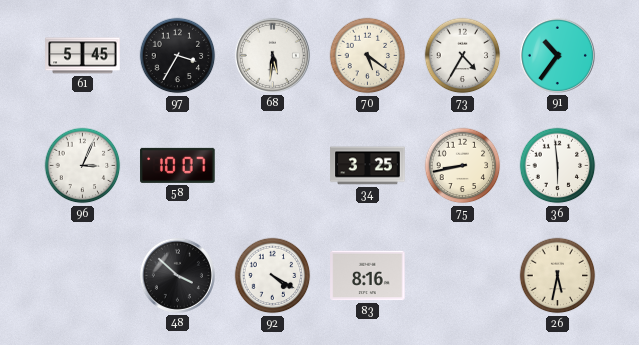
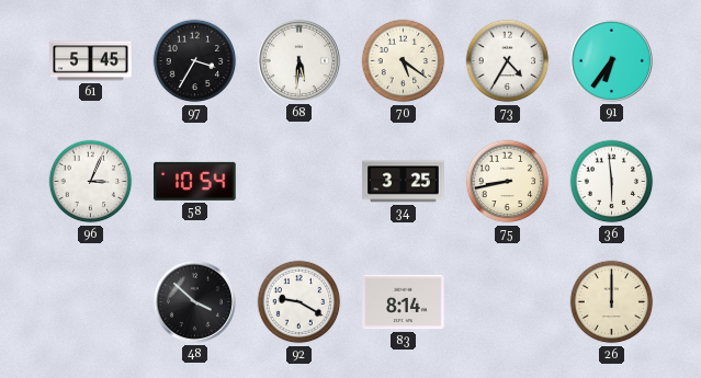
91: 10:36 -> 6:36 (611, 60)
58: 10:07 -> 10:54 (195, 181)
92: 4:20 -> 9:20 (299, 302)
83: 8:16 -> 8:14 (404, 302)
26: 5:32 -> 12:00 (612, 302)
